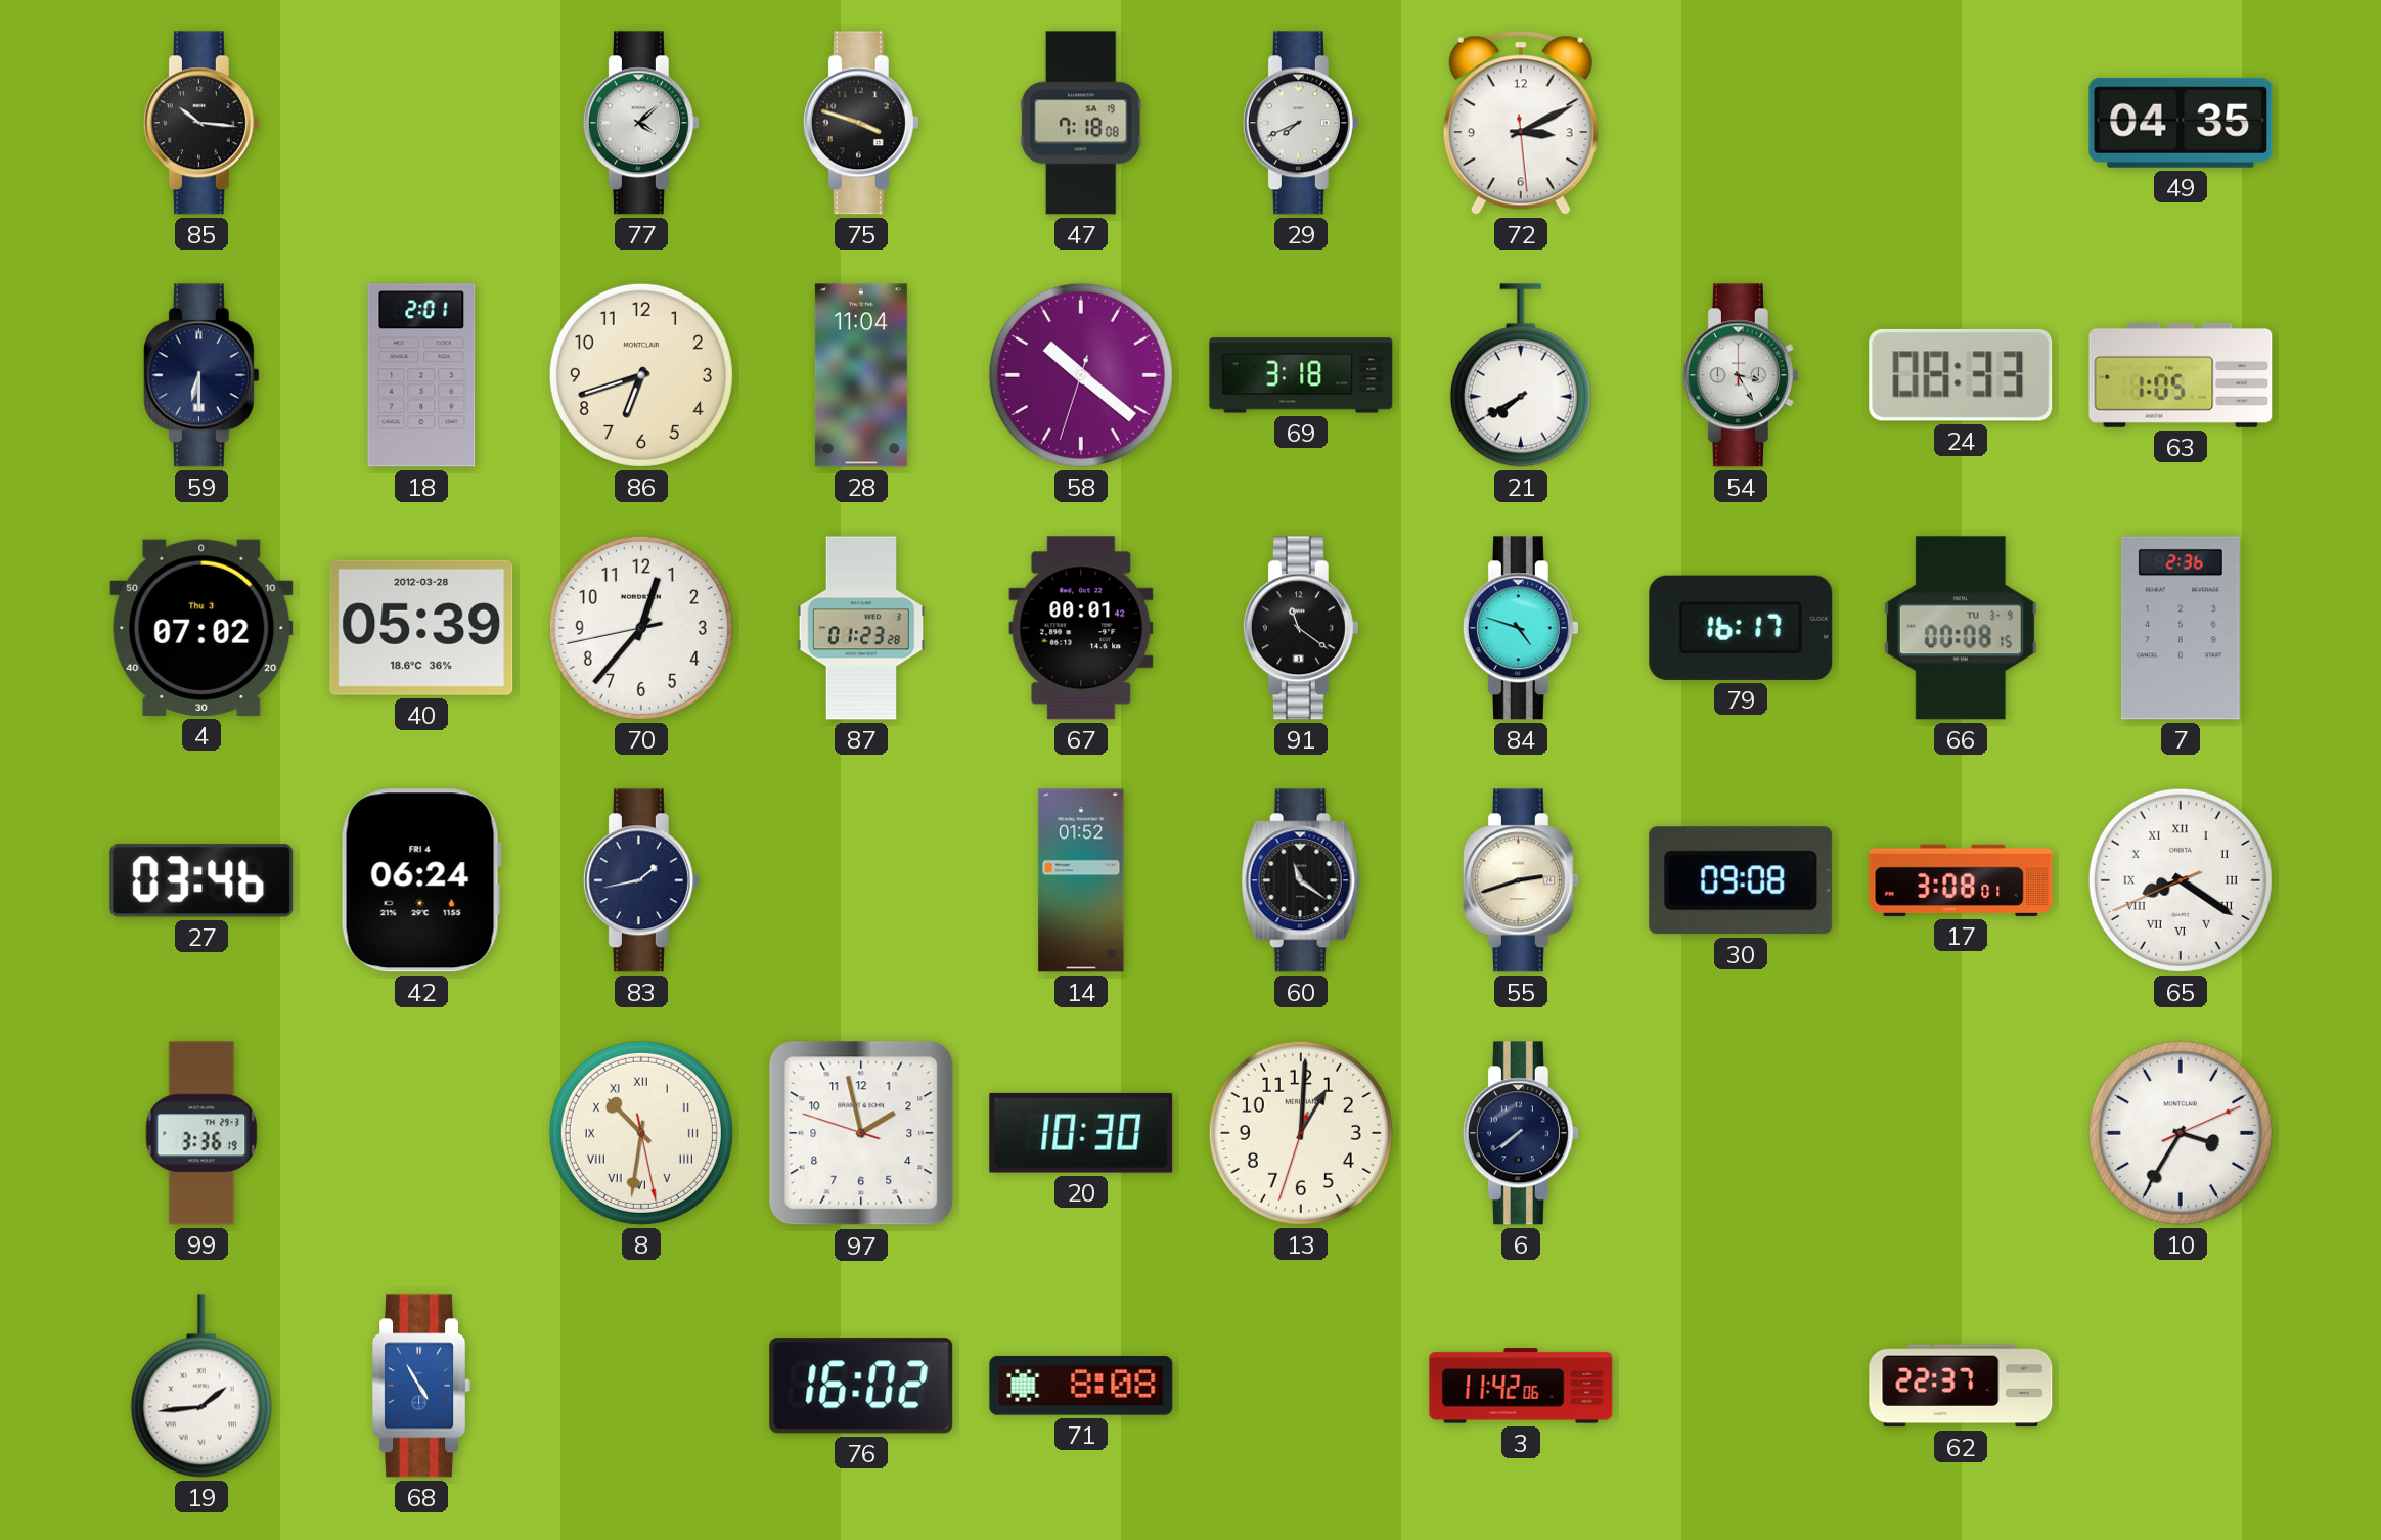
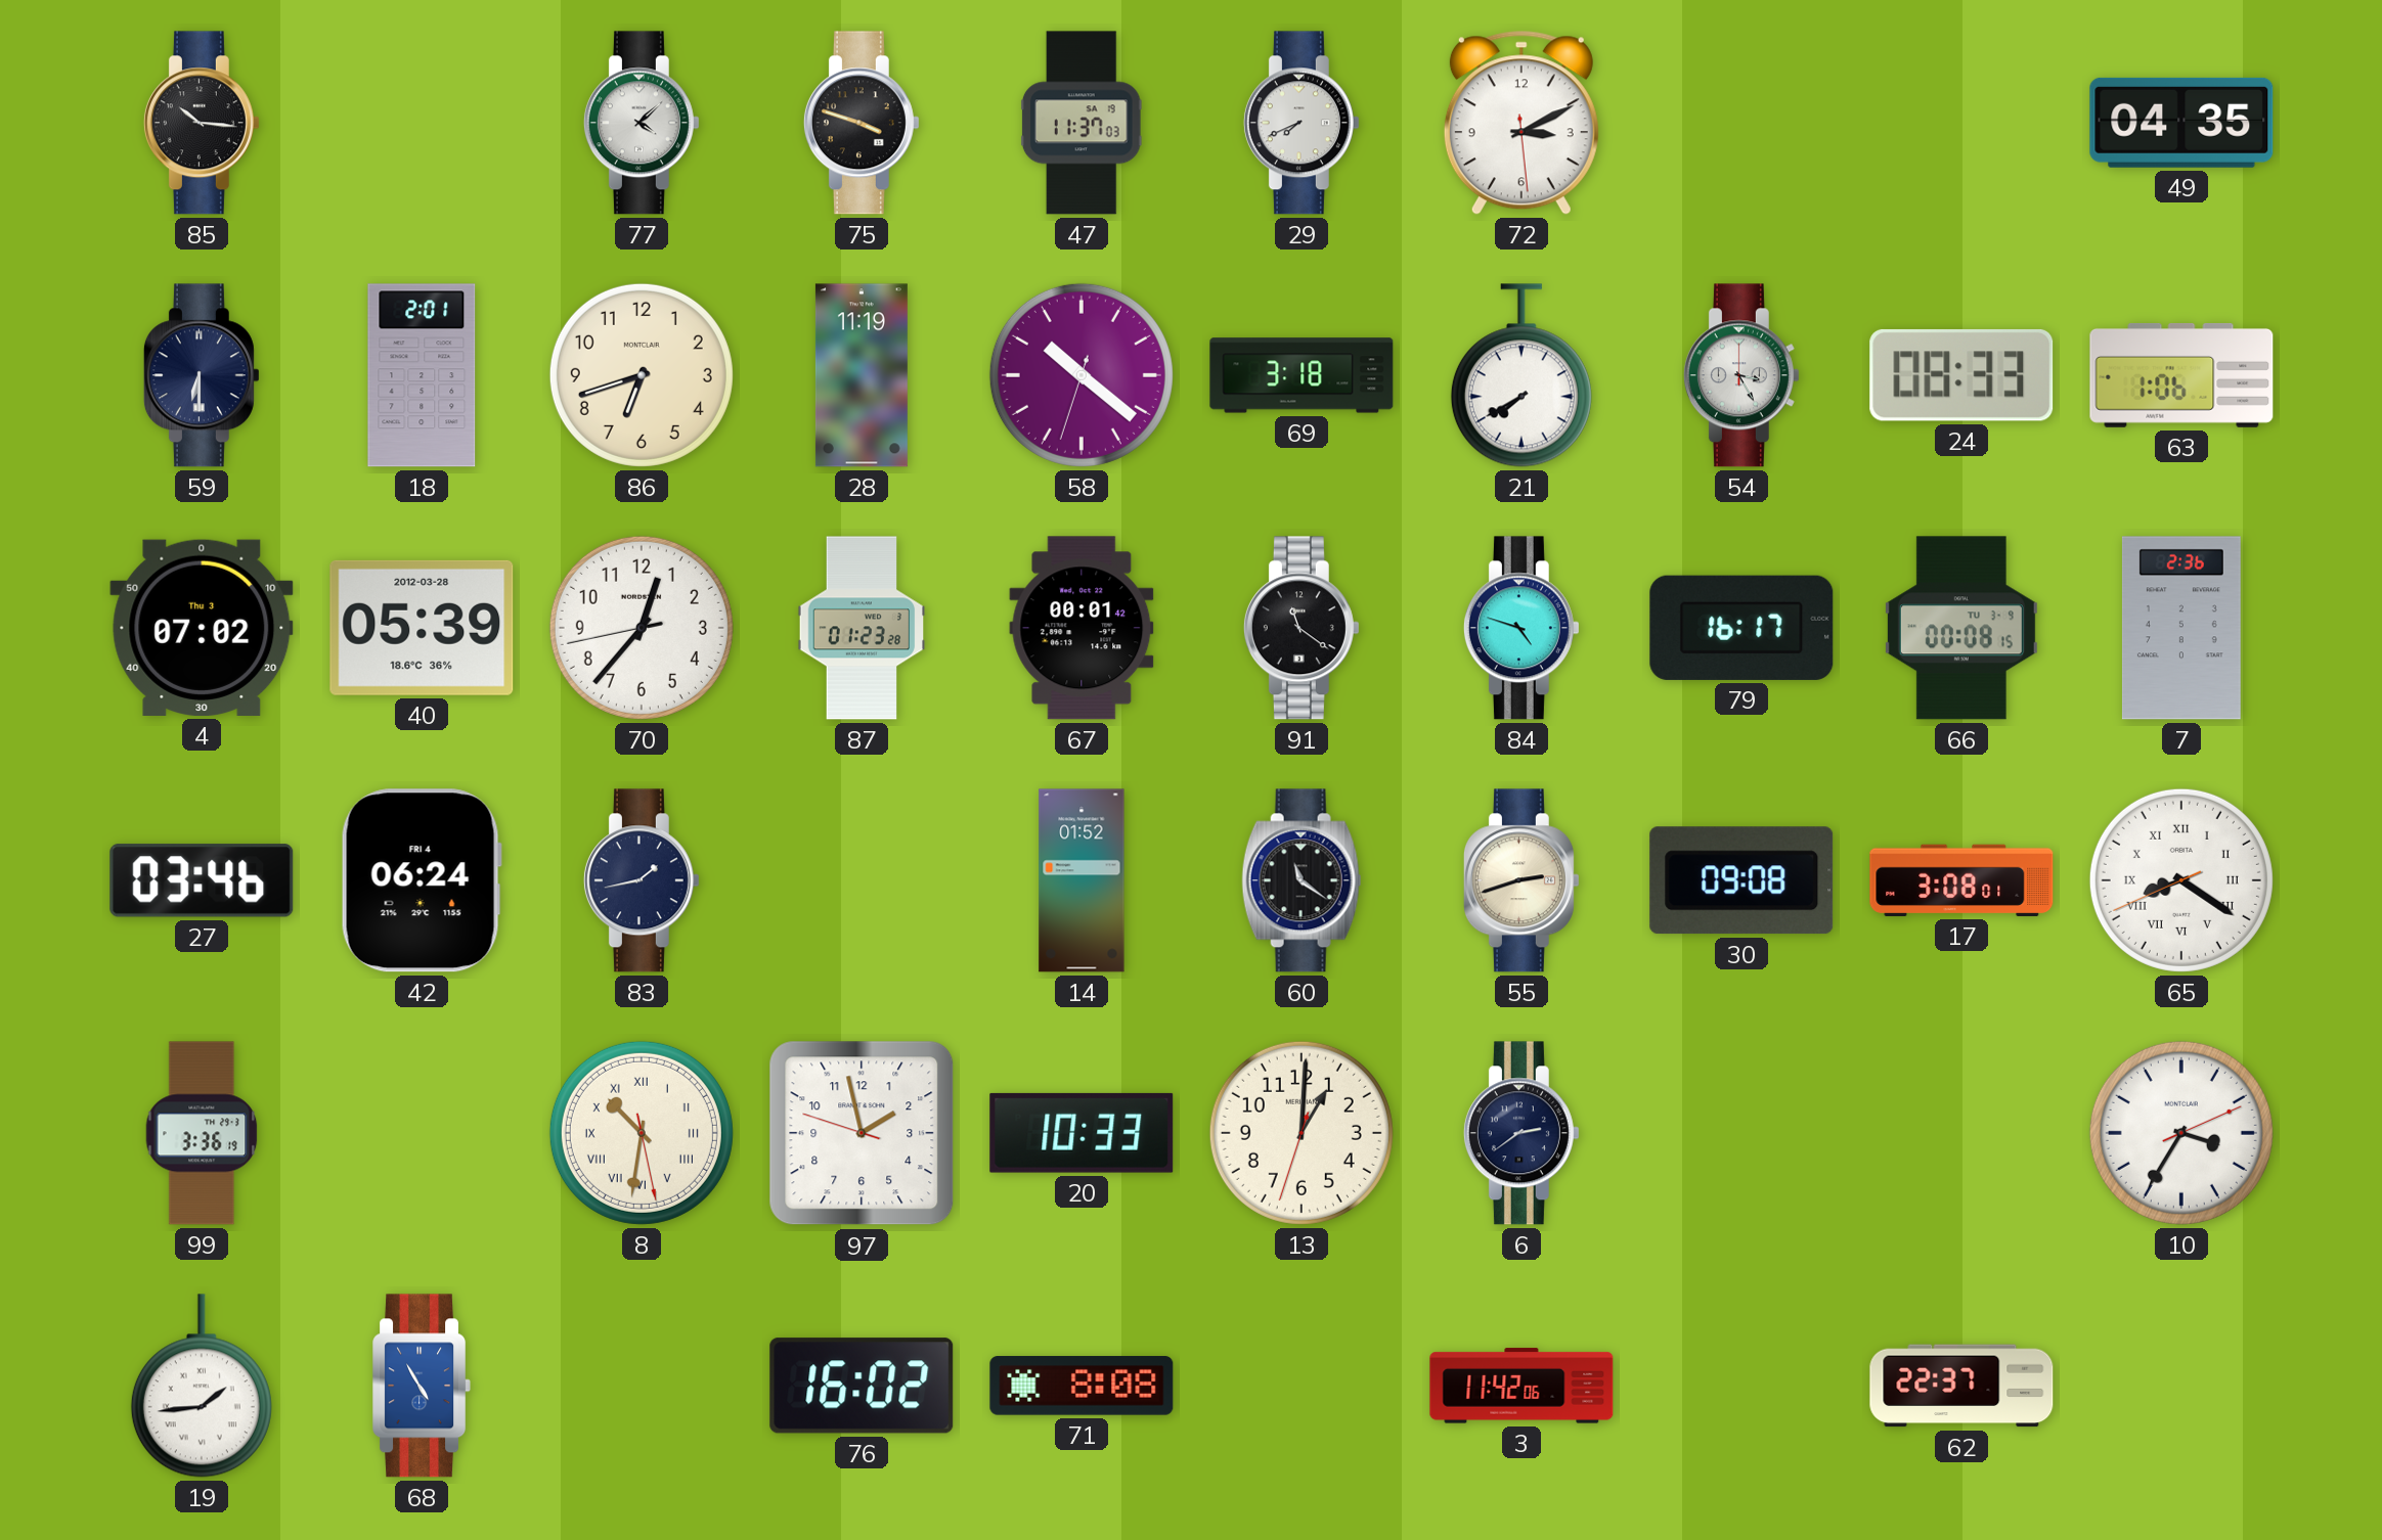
47: 7:18 -> 11:37 (1082, 123)
28: 11:04 -> 11:19 (862, 375)
63: 1:05 -> 1:06 (2181, 375)
20: 10:30 -> 10:33 (1082, 1133)
6: 7:39 -> 2:39 (1521, 1133)
